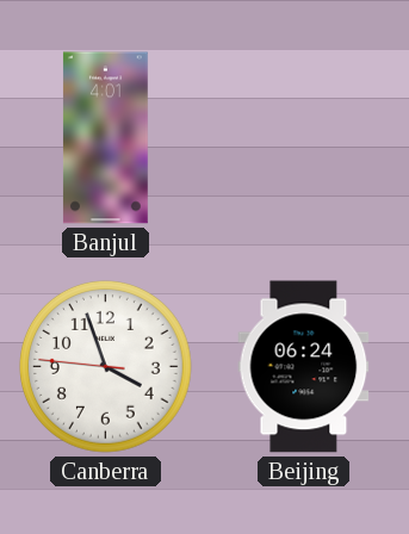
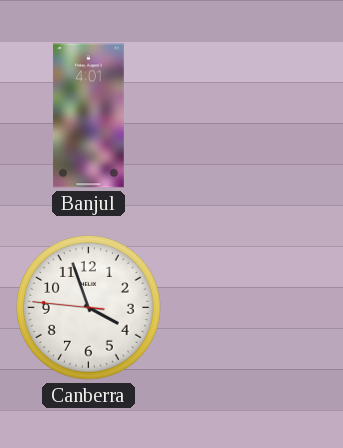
Beijing: 06:24 -> none (304, 367)
